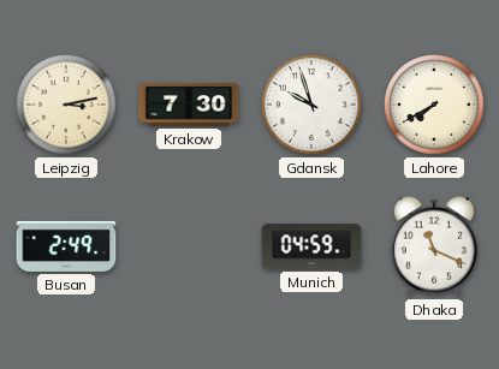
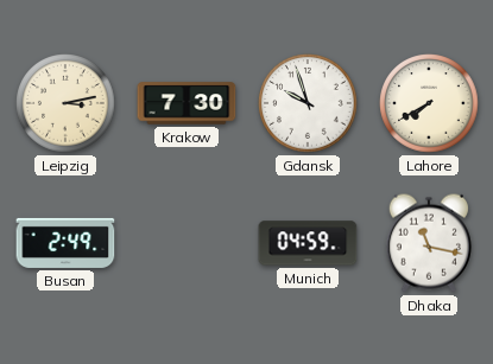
Dhaka: 11:19 -> 11:17 (429, 243)
